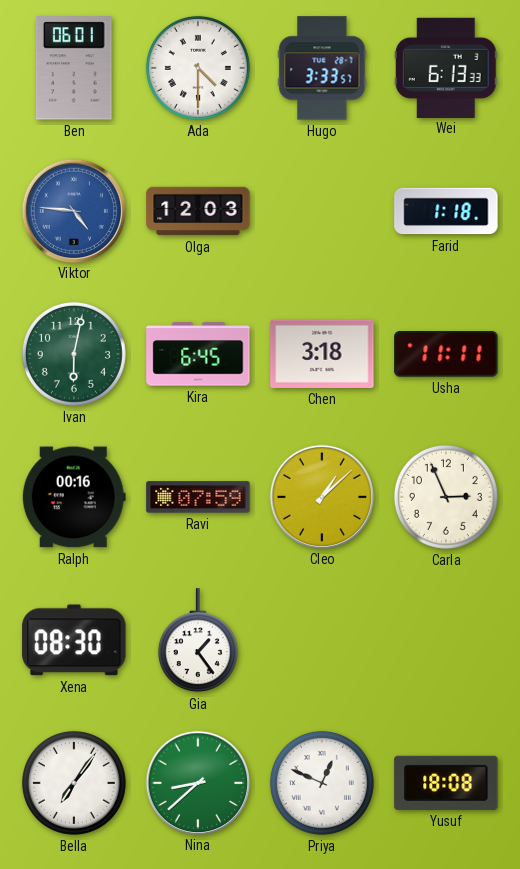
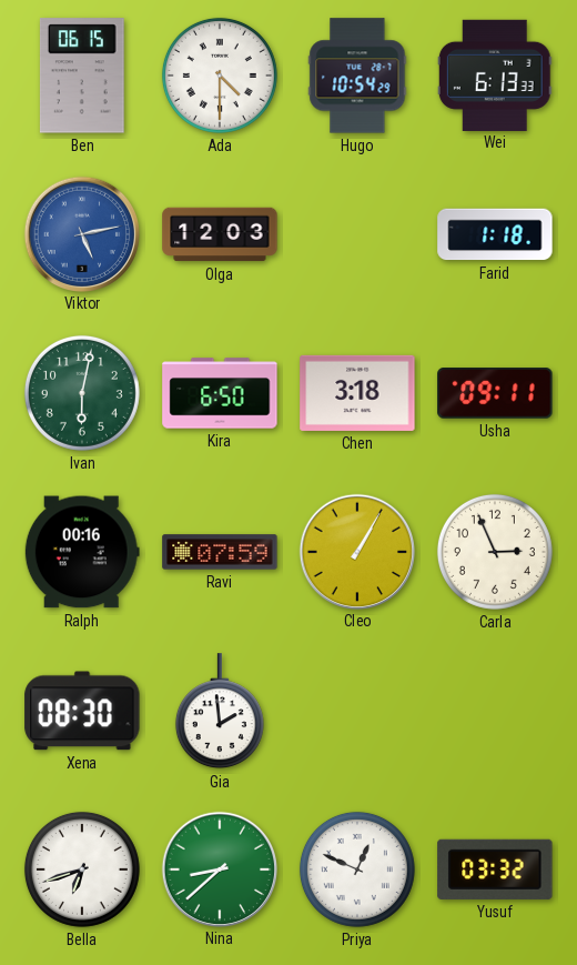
Ben: 06:01 -> 06:15 (82, 76)
Hugo: 3:33 -> 10:54 (357, 76)
Viktor: 4:46 -> 5:13 (81, 233)
Kira: 6:45 -> 6:50 (220, 393)
Usha: 11:11 -> 09:11 (495, 393)
Cleo: 1:08 -> 1:05 (356, 551)
Gia: 1:24 -> 1:59 (220, 712)
Bella: 7:06 -> 6:42 (82, 869)
Yusuf: 18:08 -> 03:32 (495, 869)
